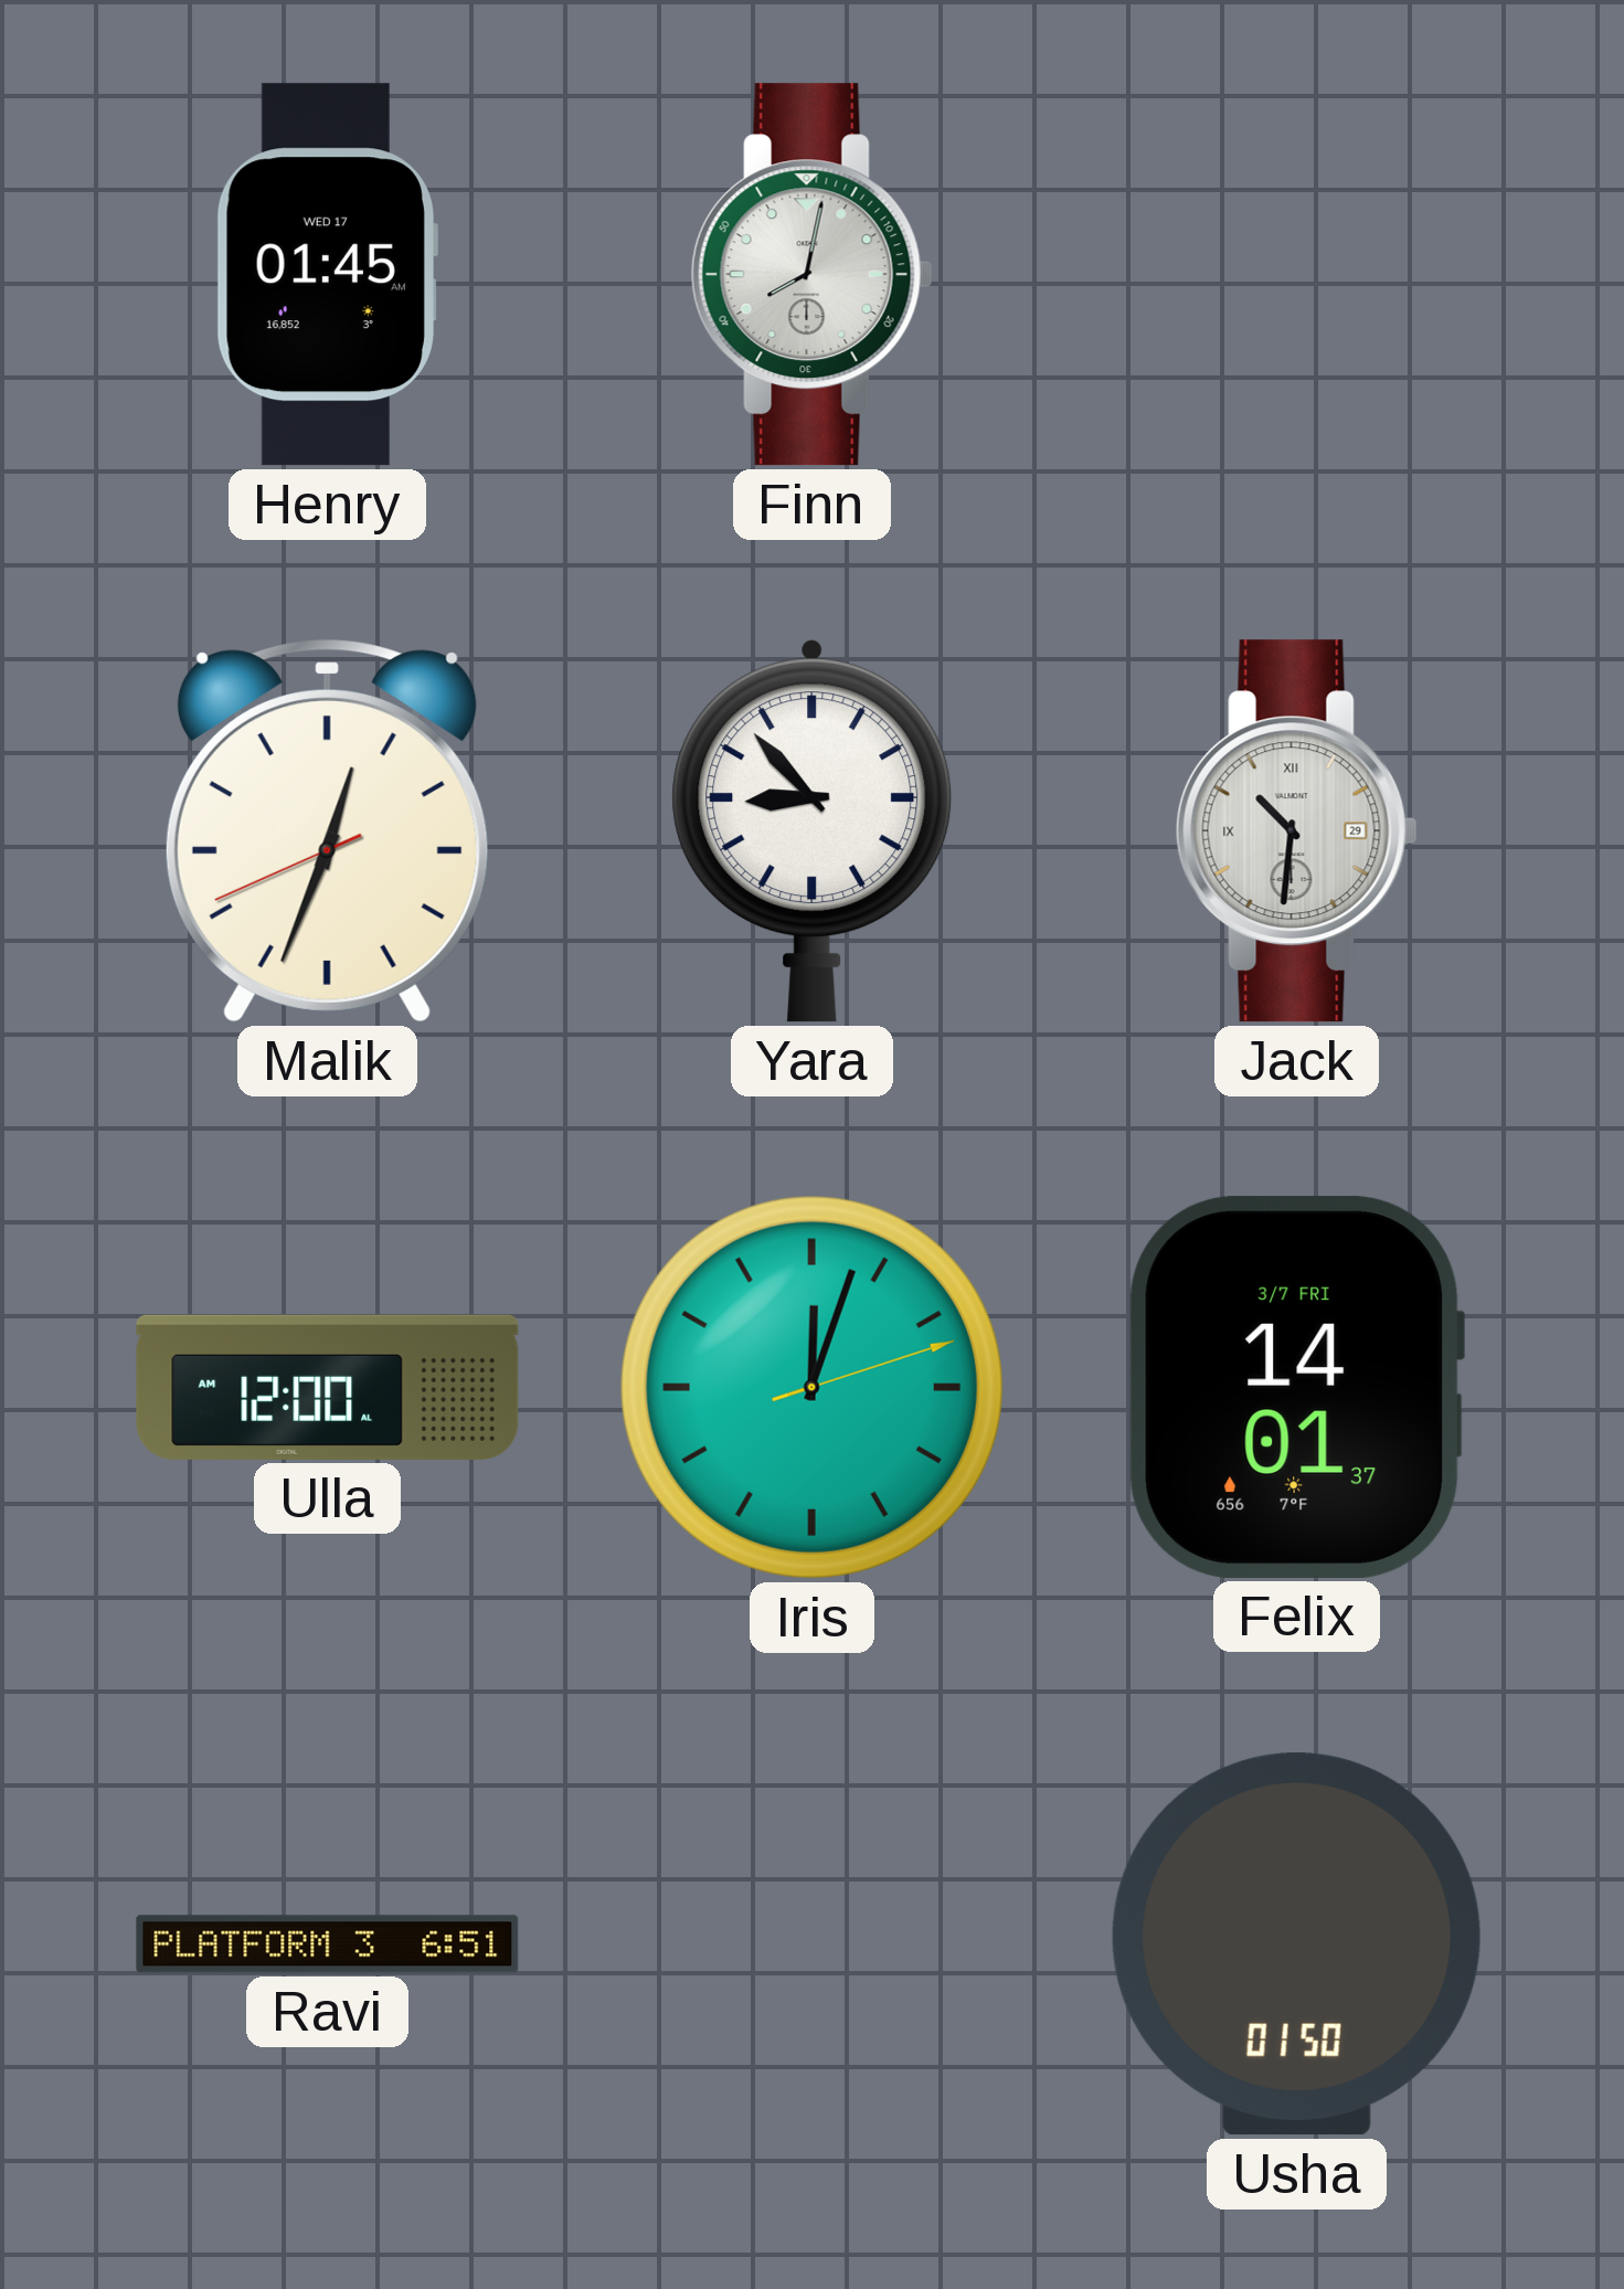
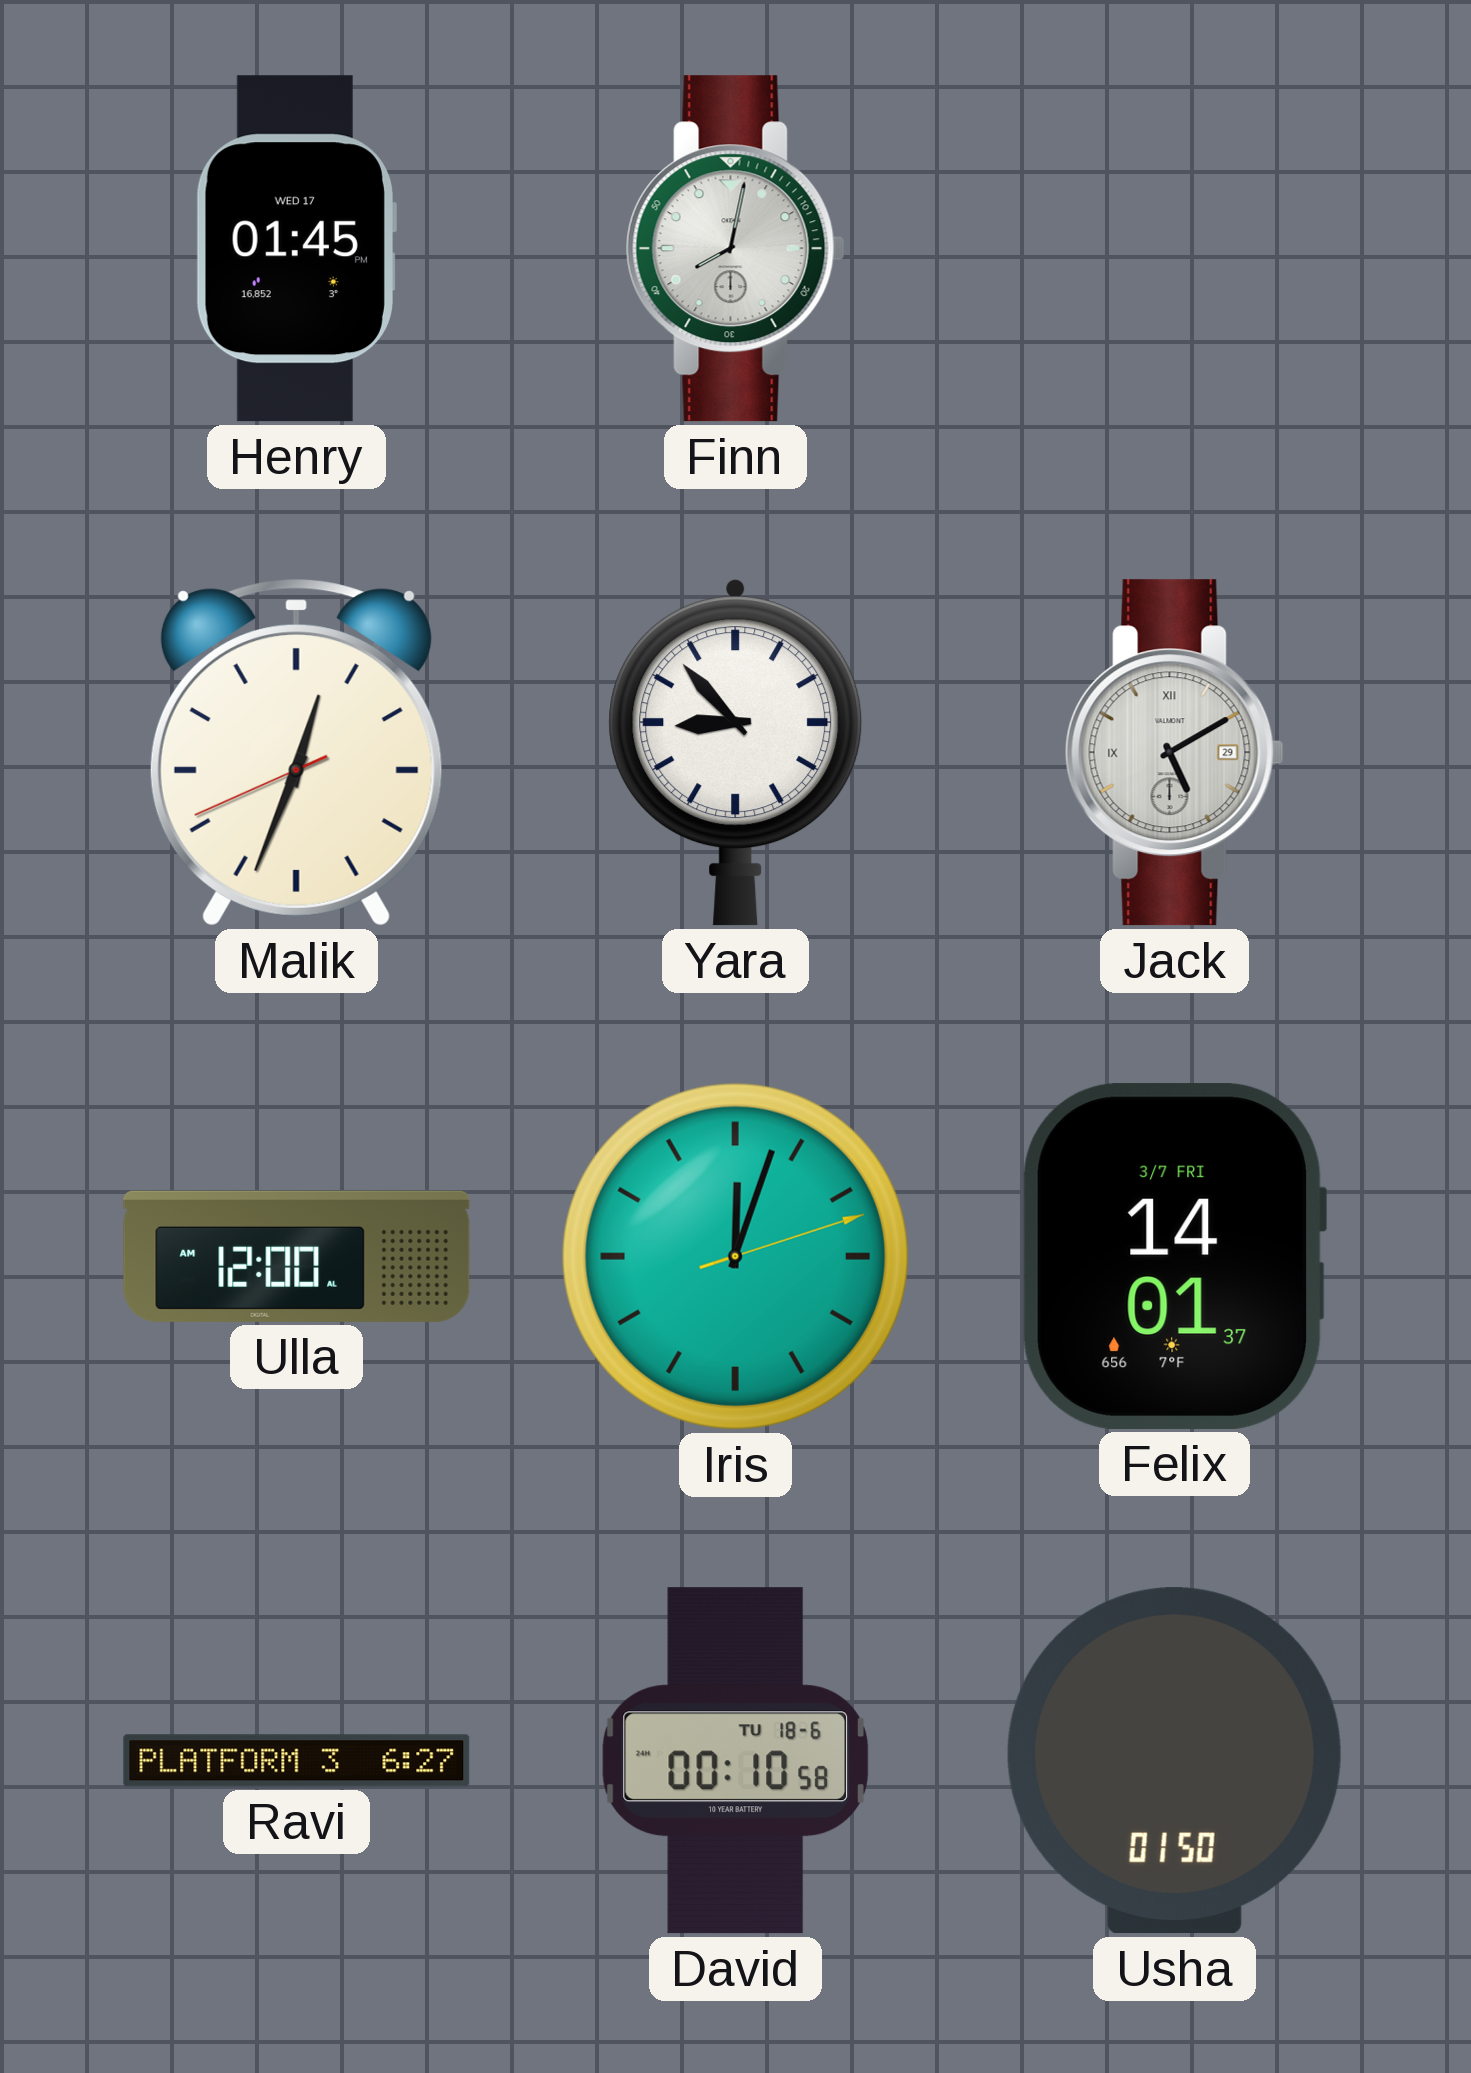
Henry: 01:45 AM -> 01:45 PM (296, 249)
Jack: 10:31 -> 5:10 (1174, 753)
Ravi: 6:51 -> 6:27 (297, 1761)
David: none -> 00:10 (735, 1761)
